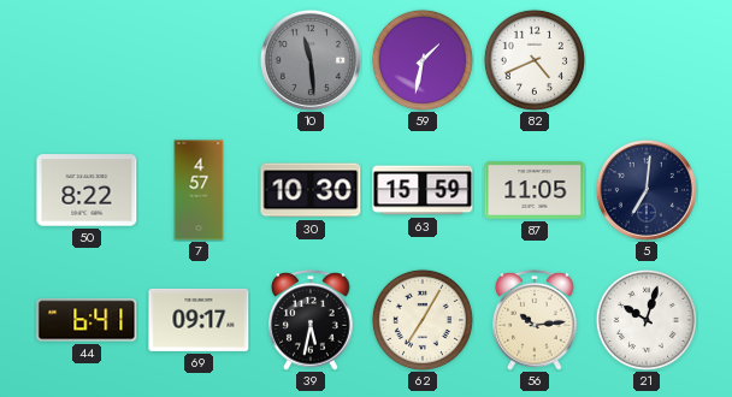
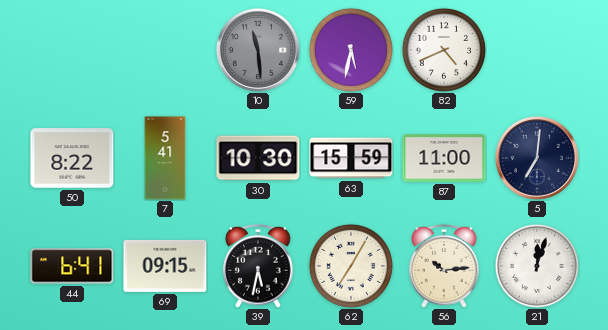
59: 1:32 -> 5:32 (351, 50)
7: 4:57 -> 5:41 (165, 158)
87: 11:05 -> 11:00 (444, 158)
69: 09:17 -> 09:15 (165, 266)
21: 10:03 -> 12:03 (537, 266)
